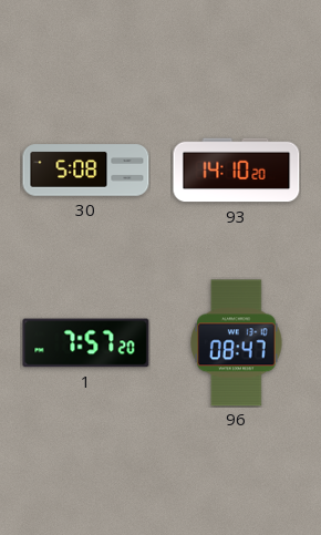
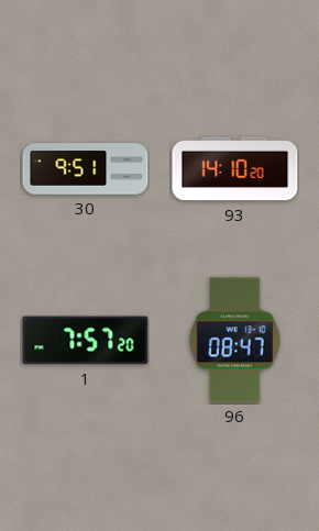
30: 5:08 -> 9:51 (86, 169)
